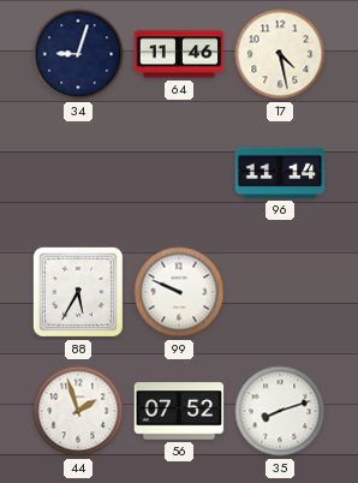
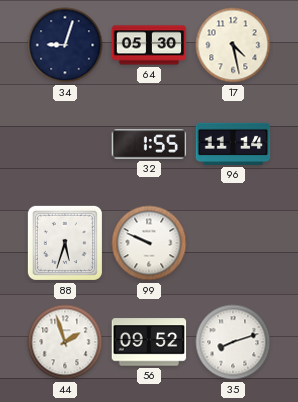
64: 11:46 -> 05:30 (149, 45)
32: none -> 1:55 (149, 144)
88: 5:35 -> 5:33 (65, 243)
56: 07:52 -> 09:52 (149, 342)
